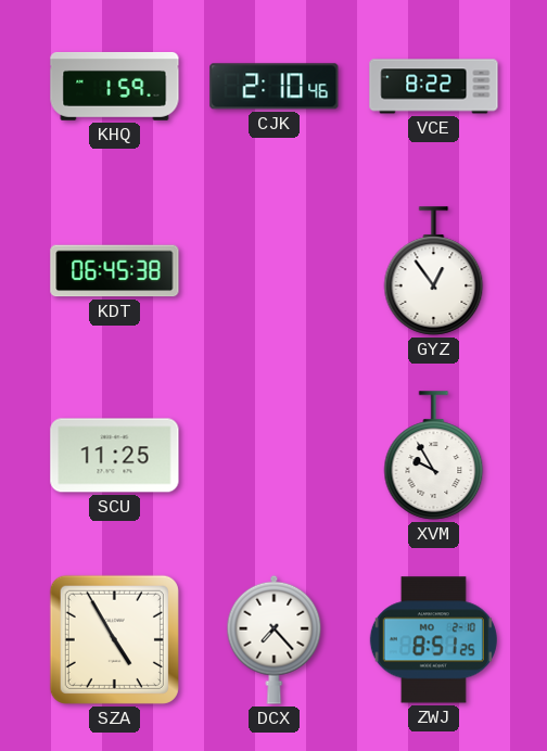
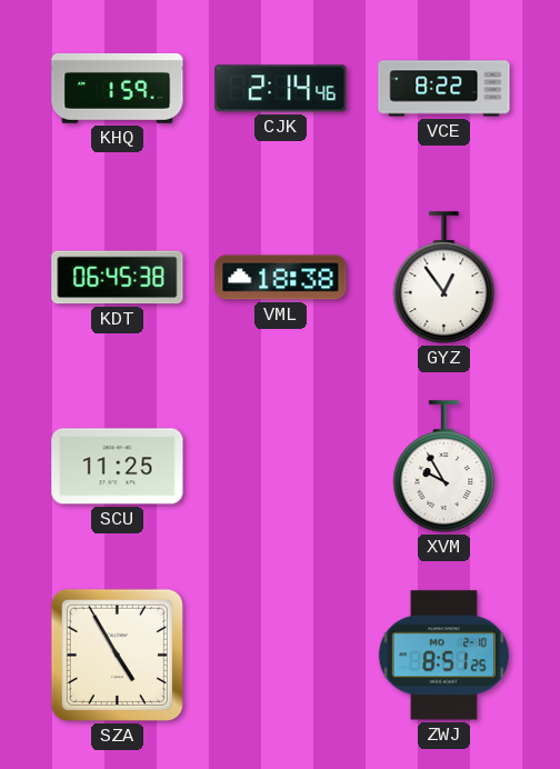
CJK: 2:10 -> 2:14 (281, 89)
VML: none -> 18:38 (281, 278)
DCX: 7:23 -> none (275, 639)
